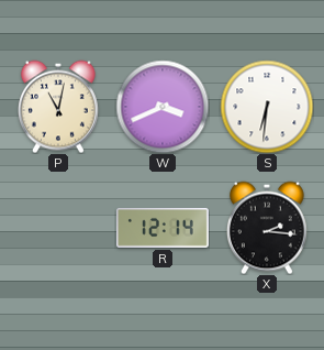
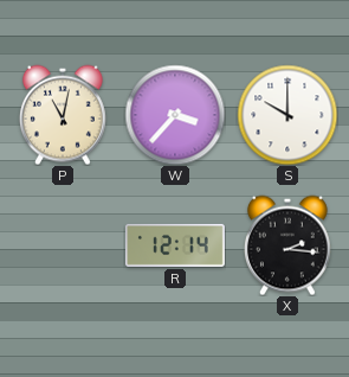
W: 3:41 -> 3:37 (175, 115)
S: 6:31 -> 10:00 (287, 115)
